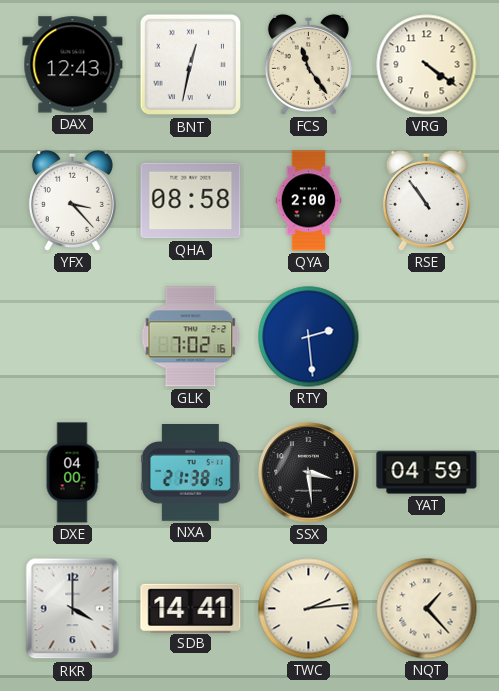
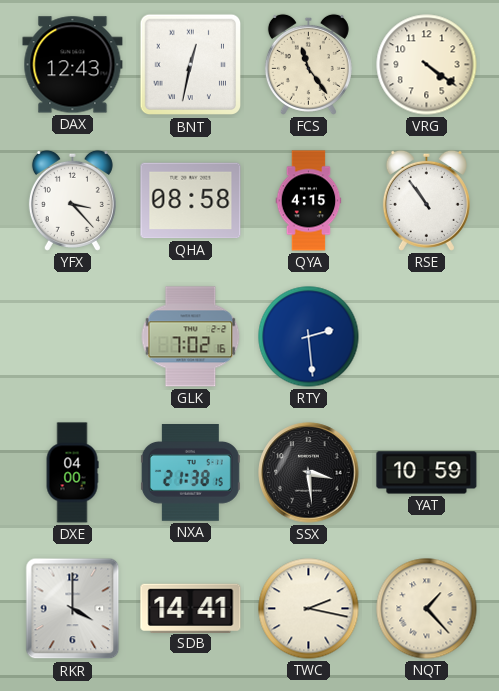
QYA: 2:00 -> 4:15 (309, 201)
YAT: 04:59 -> 10:59 (427, 473)
TWC: 2:14 -> 2:17 (309, 609)
